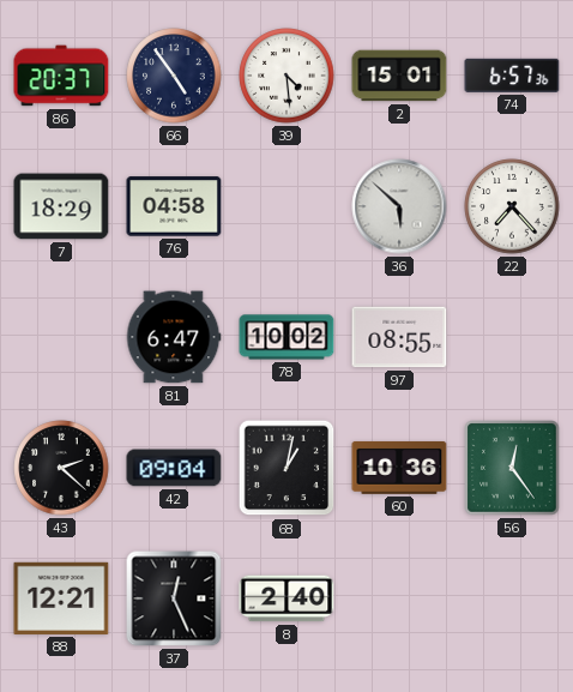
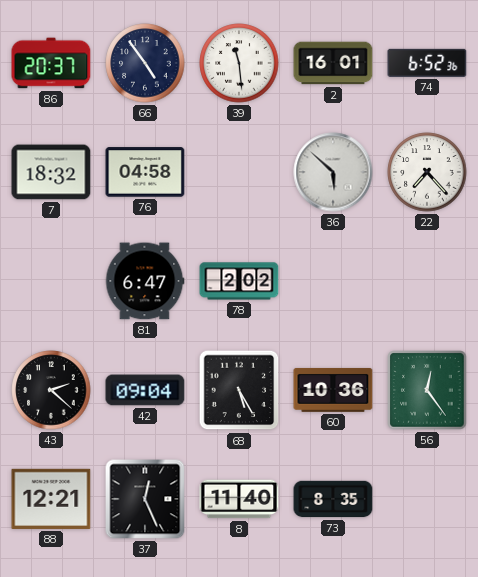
39: 4:29 -> 11:29 (239, 63)
2: 15:01 -> 16:01 (333, 63)
74: 6:57 -> 6:52 (427, 63)
7: 18:29 -> 18:32 (51, 172)
78: 10:02 -> 2:02 (239, 281)
97: 08:55 -> none (399, 337)
68: 1:02 -> 5:25 (239, 390)
8: 2:40 -> 11:40 (239, 499)
73: none -> 8:35 (333, 499)
